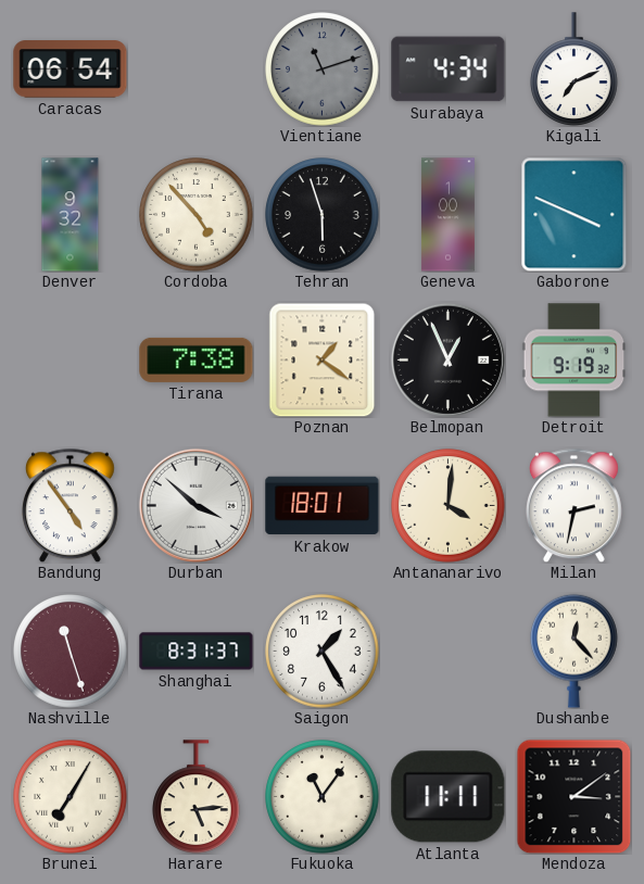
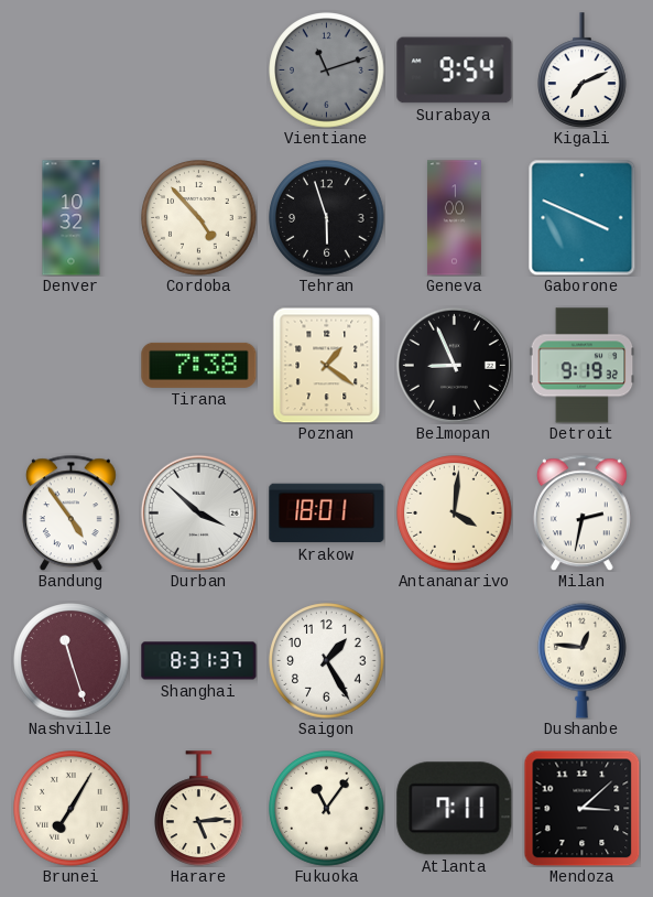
Caracas: 06:54 -> none (71, 70)
Surabaya: 4:34 -> 9:54 (455, 71)
Denver: 9:32 -> 10:32 (72, 218)
Belmopan: 12:56 -> 8:56 (454, 365)
Dushanbe: 12:23 -> 12:46 (583, 660)
Atlanta: 11:11 -> 7:11 (455, 809)
Mendoza: 3:09 -> 3:08 (581, 808)
